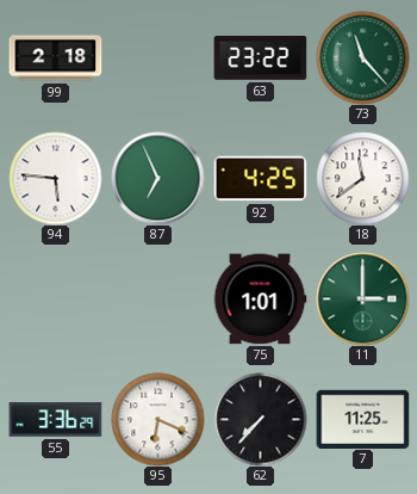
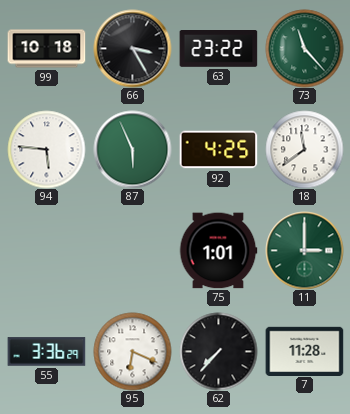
99: 2:18 -> 10:18 (46, 49)
66: none -> 3:25 (132, 48)
87: 6:56 -> 5:56 (132, 149)
7: 11:25 -> 11:28 (304, 351)
